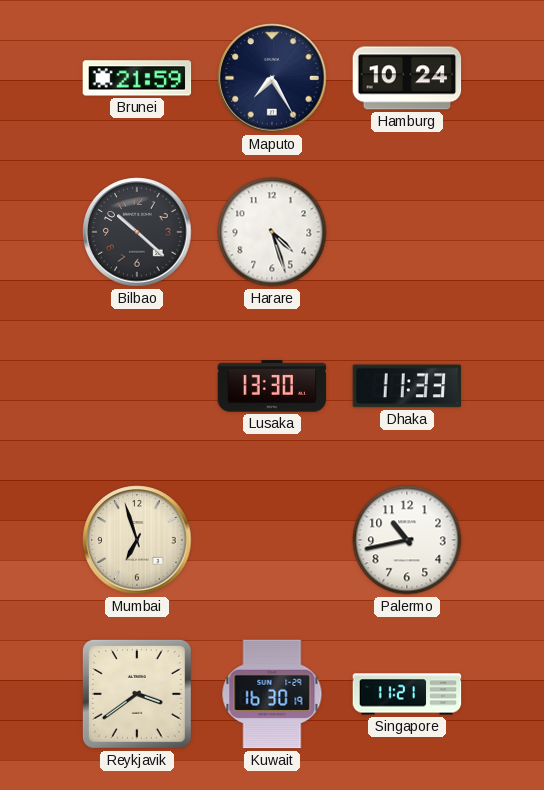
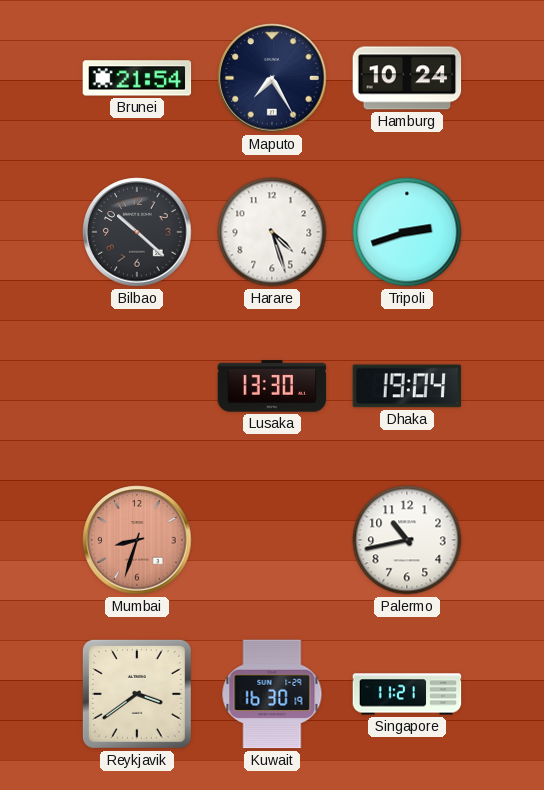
Brunei: 21:59 -> 21:54 (137, 78)
Tripoli: none -> 2:42 (407, 232)
Dhaka: 11:33 -> 19:04 (407, 386)
Mumbai: 6:57 -> 8:33 (137, 540)
Mumbai dial: cream -> salmon (137, 540)
